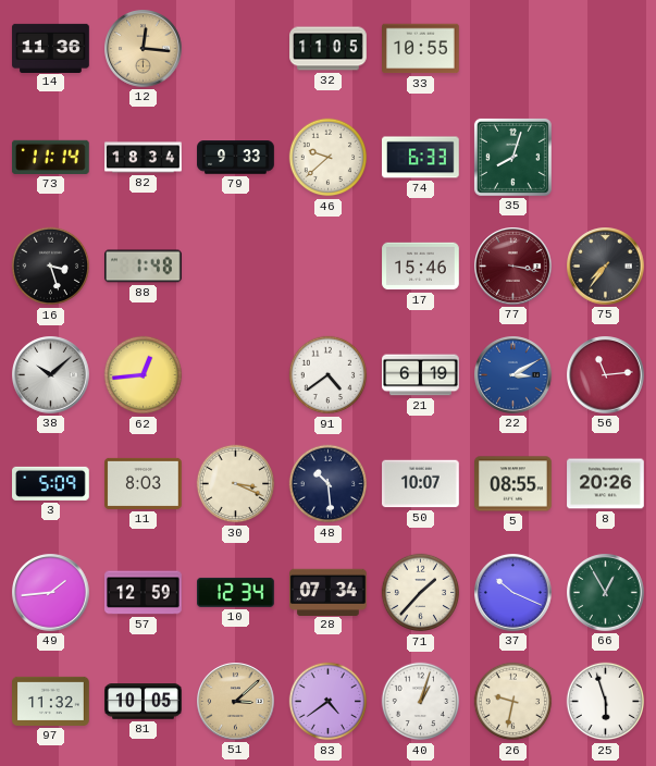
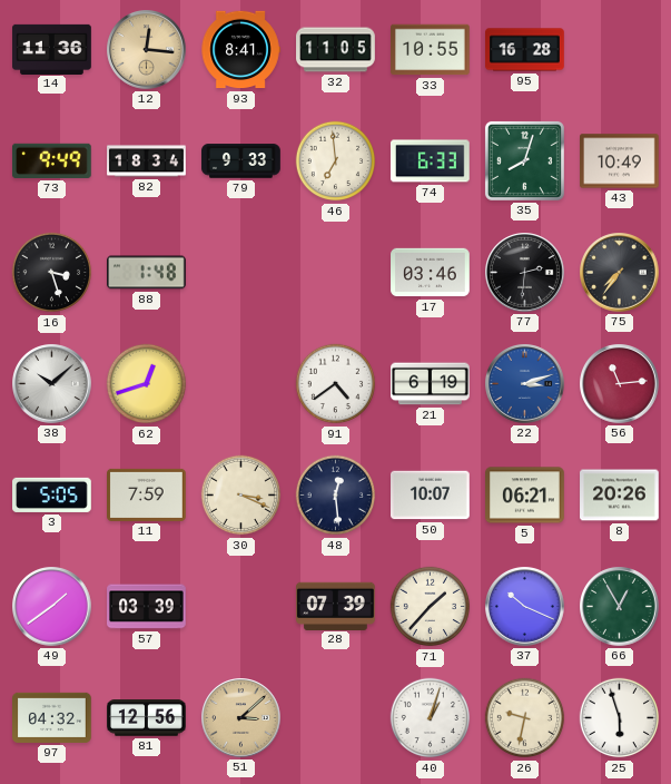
93: none -> 8:41 (240, 50)
95: none -> 16:28 (525, 50)
73: 11:14 -> 9:49 (52, 160)
46: 9:38 -> 6:59 (336, 161)
43: none -> 10:49 (620, 161)
17: 15:46 -> 03:46 (431, 273)
77: 3:17 -> 2:31 (525, 273)
77 dial: burgundy -> black (525, 273)
62: 12:44 -> 12:42 (147, 384)
22: 3:10 -> 3:12 (525, 384)
3: 5:09 -> 5:05 (52, 494)
11: 8:03 -> 7:59 (147, 494)
48: 10:29 -> 12:29 (336, 496)
5: 08:55 -> 06:21 (525, 496)
49: 1:44 -> 1:39 (52, 607)
57: 12:59 -> 03:39 (147, 607)
10: 12:34 -> none (236, 592)
28: 07:34 -> 07:39 (336, 606)
97: 11:32 -> 04:32 (52, 717)
81: 10:05 -> 12:56 (147, 718)
83: 4:39 -> none (329, 702)
